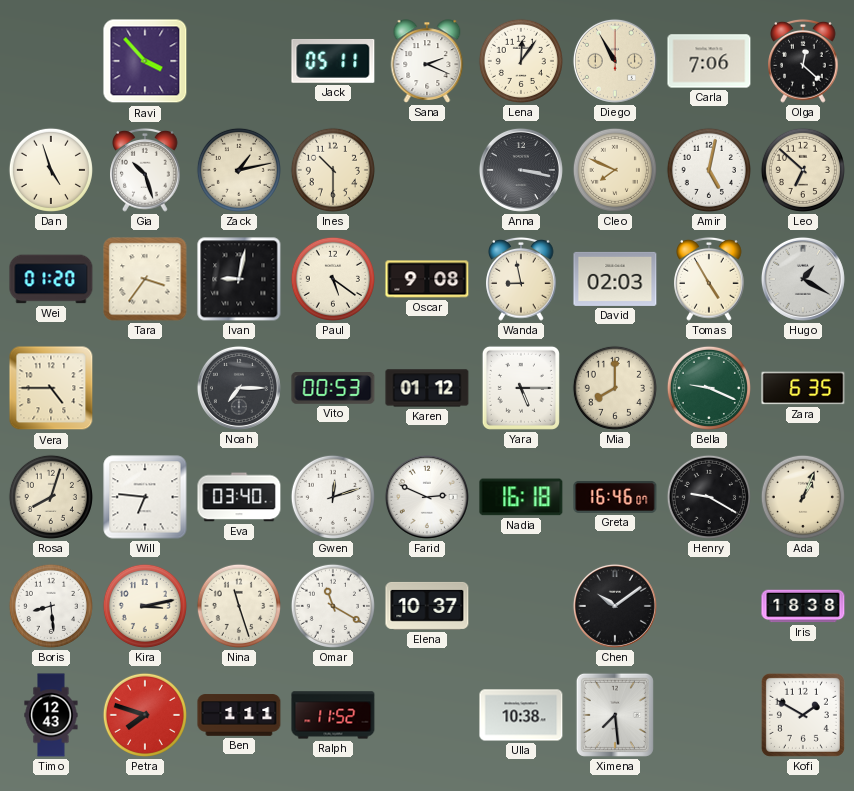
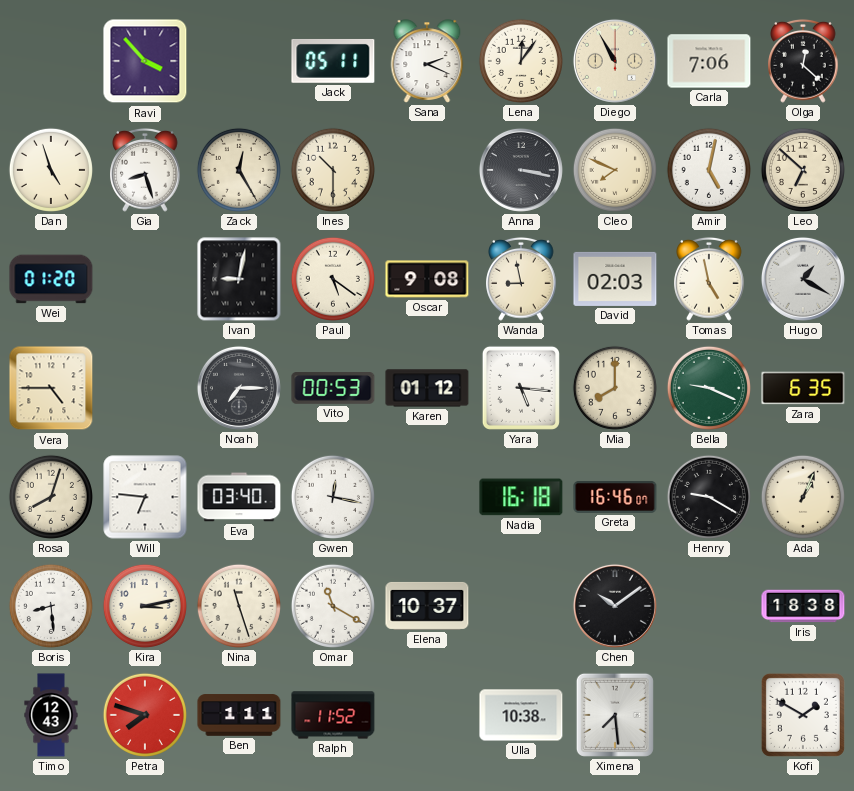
Gia: 10:27 -> 8:27 (145, 170)
Zack: 1:13 -> 12:25 (239, 170)
Tara: 3:36 -> none (145, 279)
Tomas: 4:55 -> 4:58 (709, 279)
Yara: 5:15 -> 5:16 (521, 388)
Gwen: 12:12 -> 12:17 (333, 497)
Farid: 2:49 -> none (427, 497)
